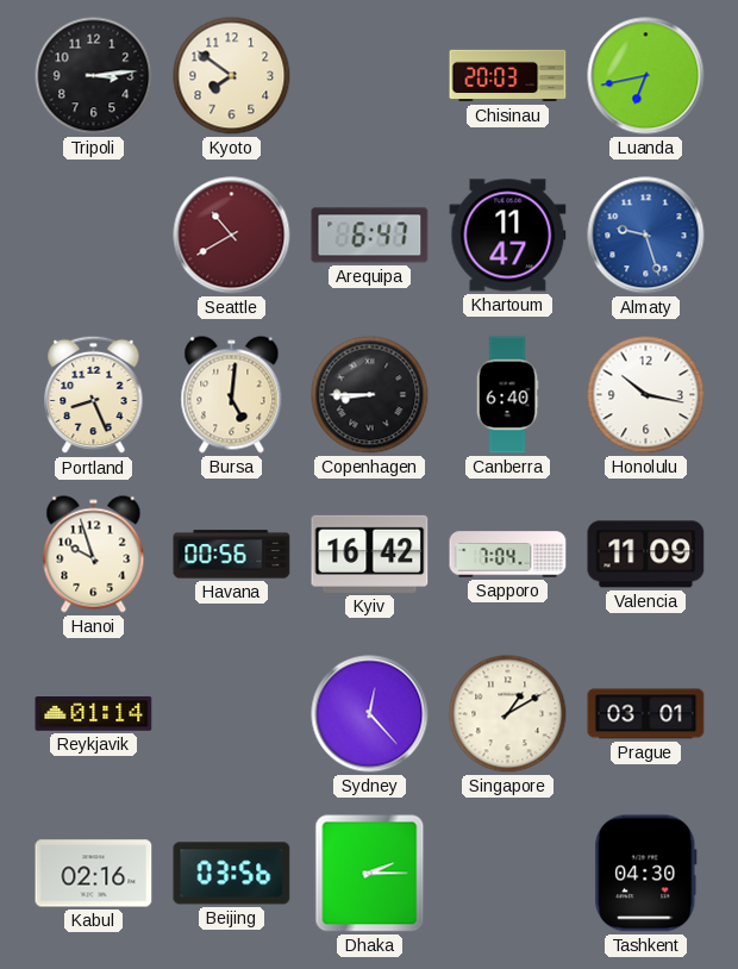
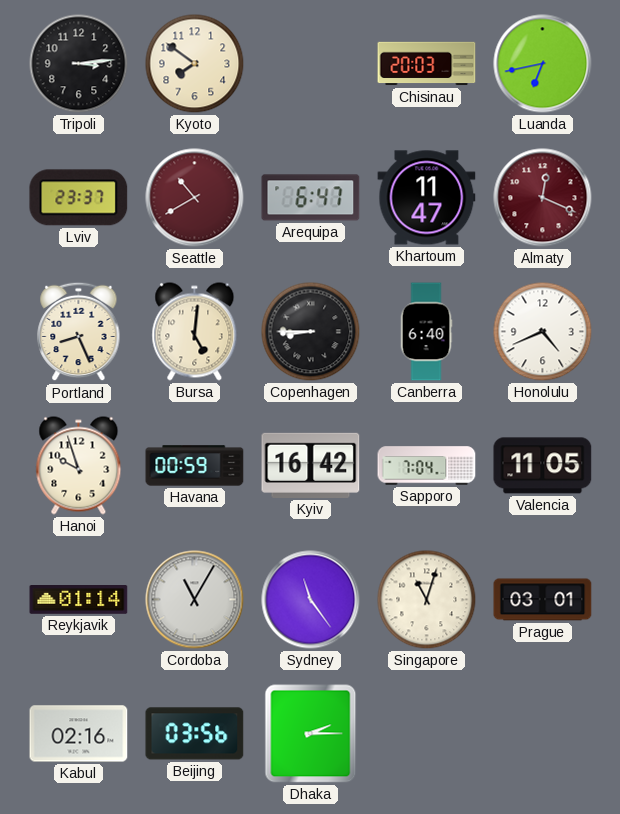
Lviv: none -> 23:37 (79, 198)
Almaty: 9:27 -> 12:19 (543, 198)
Almaty dial: blue -> burgundy (543, 198)
Honolulu: 10:17 -> 4:41 (543, 332)
Havana: 00:56 -> 00:59 (195, 466)
Valencia: 11:09 -> 11:05 (543, 466)
Cordoba: none -> 11:05 (195, 600)
Sydney: 12:23 -> 11:24 (311, 600)
Singapore: 1:10 -> 11:03 (427, 600)
Tashkent: 04:30 -> none (646, 874)
